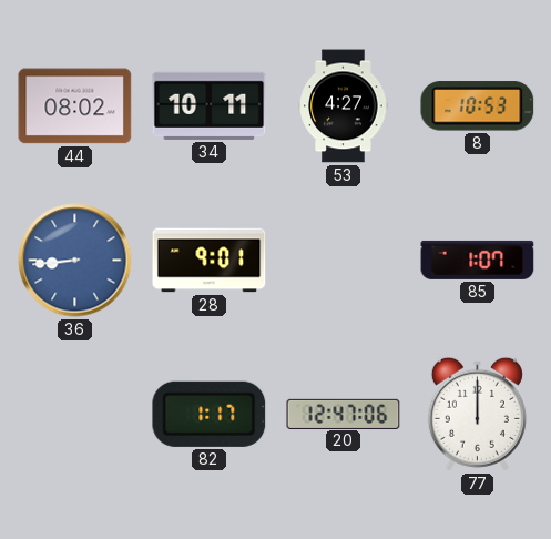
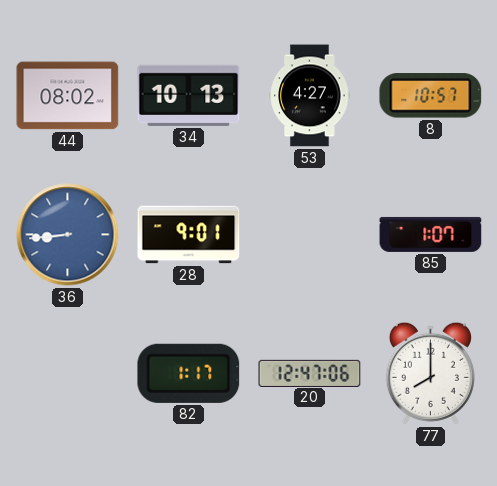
34: 10:11 -> 10:13 (189, 95)
8: 10:53 -> 10:57 (431, 96)
77: 12:00 -> 8:00 (430, 373)
